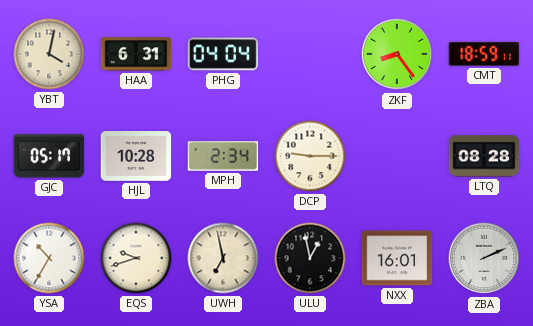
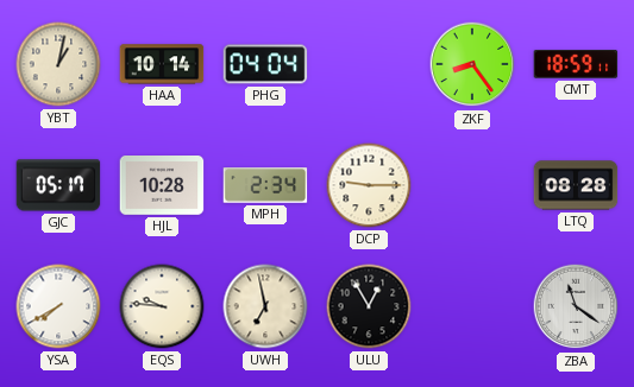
YBT: 4:02 -> 1:02 (58, 64)
HAA: 6:31 -> 10:14 (162, 64)
YSA: 10:35 -> 7:40 (58, 306)
EQS: 9:42 -> 9:46 (162, 306)
ULU: 12:58 -> 12:55 (369, 306)
NXX: 16:01 -> none (397, 258)
ZBA: 2:11 -> 11:21 (576, 306)
